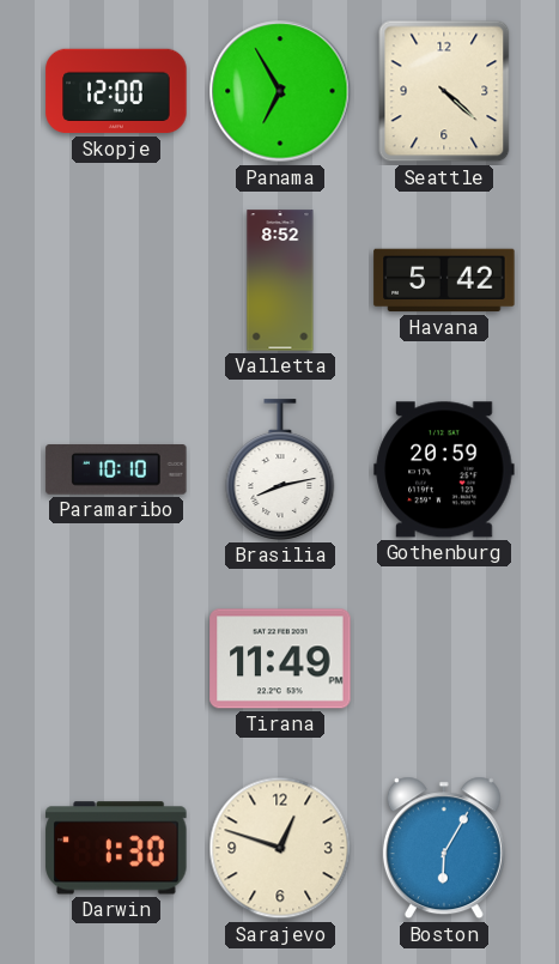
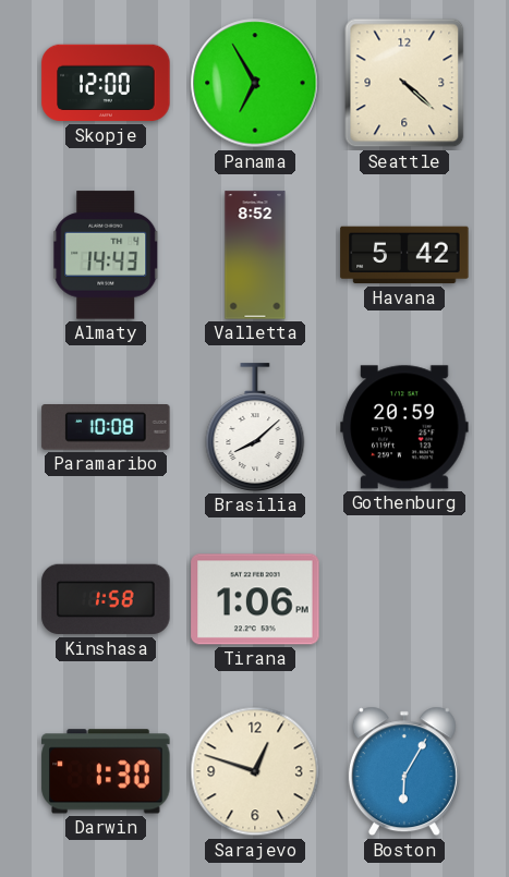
Almaty: none -> 14:43 (106, 255)
Paramaribo: 10:10 -> 10:08 (106, 428)
Brasilia: 8:13 -> 8:08 (255, 427)
Kinshasa: none -> 1:58 (106, 599)
Tirana: 11:49 -> 1:06 (255, 599)
